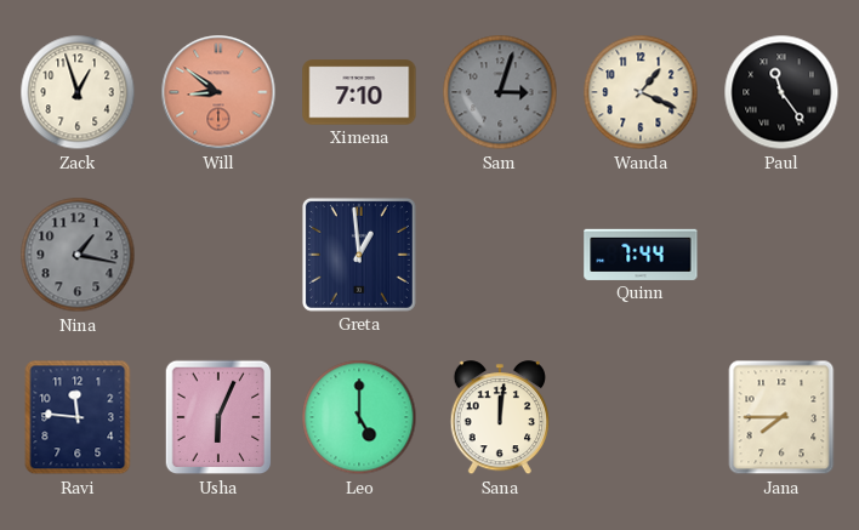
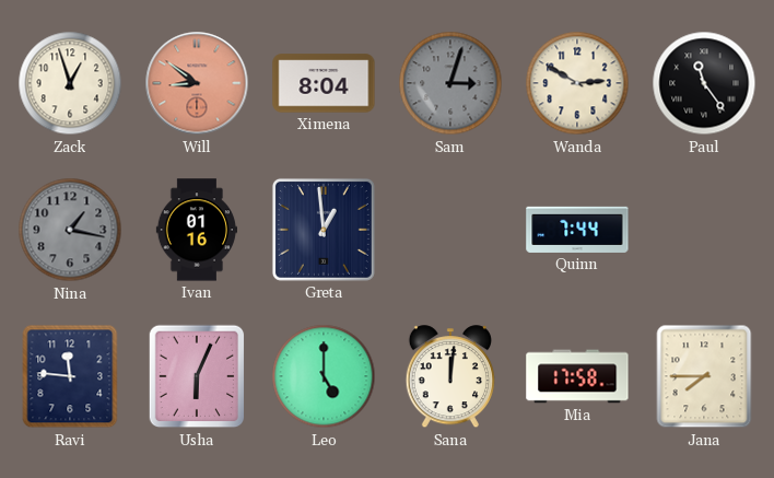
Ximena: 7:10 -> 8:04 (324, 83)
Wanda: 1:19 -> 2:50 (577, 83)
Ivan: none -> 01:16 (196, 230)
Mia: none -> 17:58 (577, 376)
